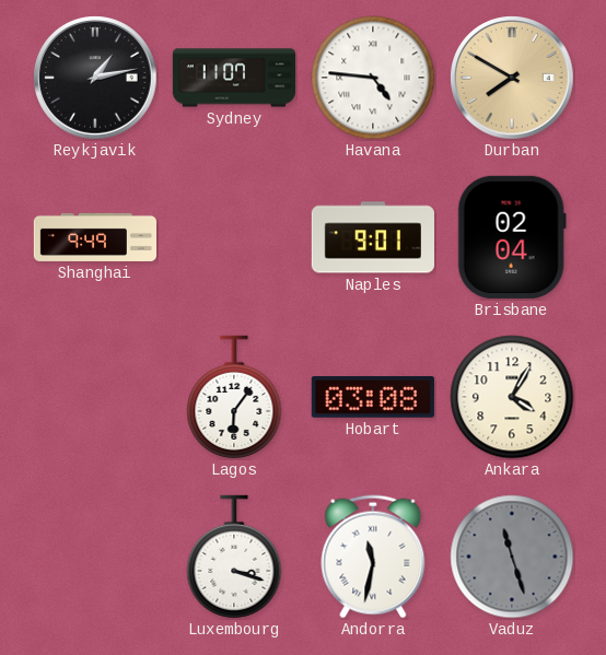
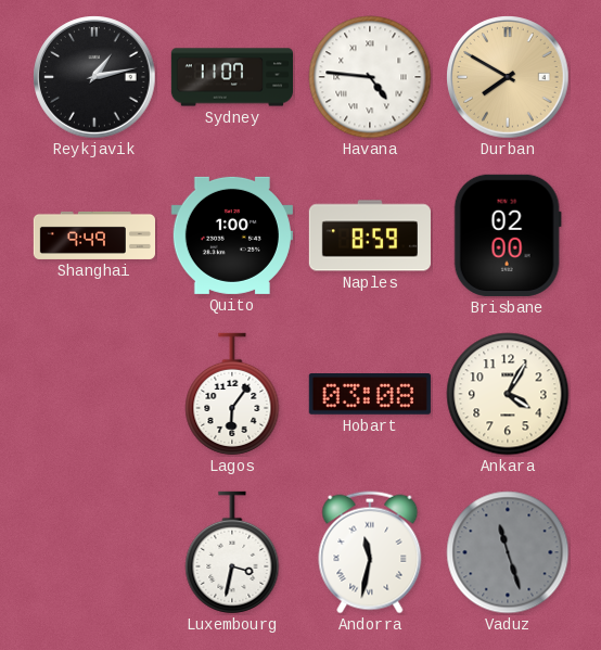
Quito: none -> 1:00 (232, 235)
Naples: 9:01 -> 8:59 (369, 235)
Brisbane: 02:04 -> 02:00 (508, 235)
Luxembourg: 3:18 -> 3:32 (232, 552)
